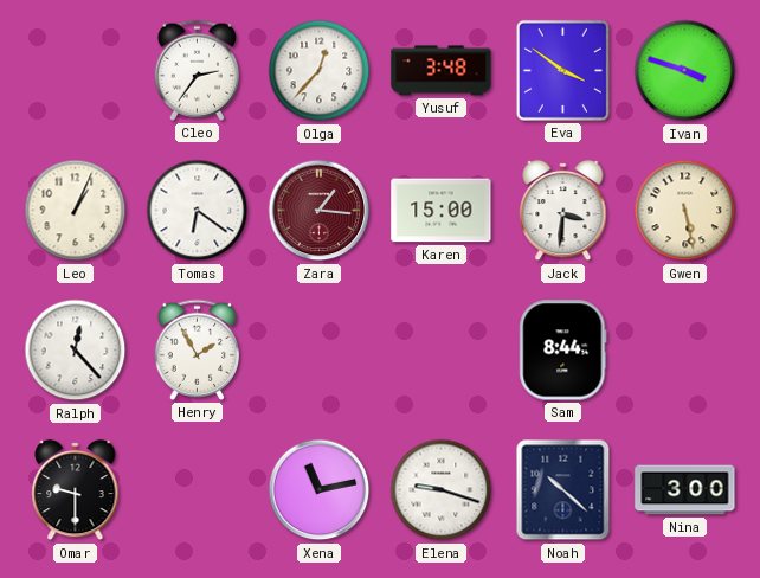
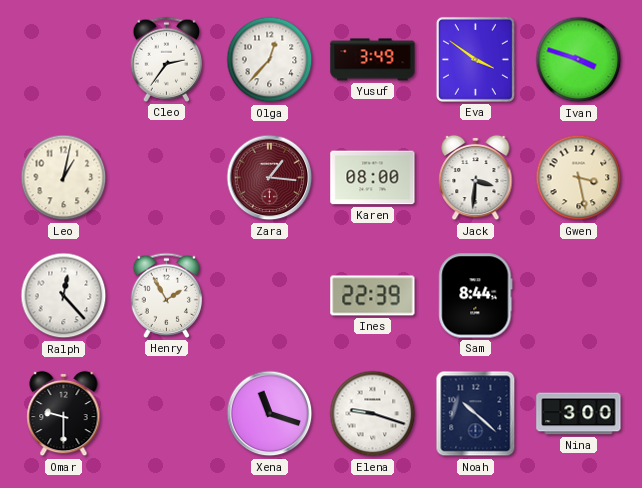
Yusuf: 3:48 -> 3:49 (373, 60)
Leo: 1:04 -> 1:02 (64, 178)
Tomas: 6:21 -> none (198, 211)
Karen: 15:00 -> 08:00 (373, 178)
Gwen: 5:28 -> 3:28 (579, 178)
Ines: none -> 22:39 (373, 296)
Xena: 11:13 -> 11:18 (270, 414)
